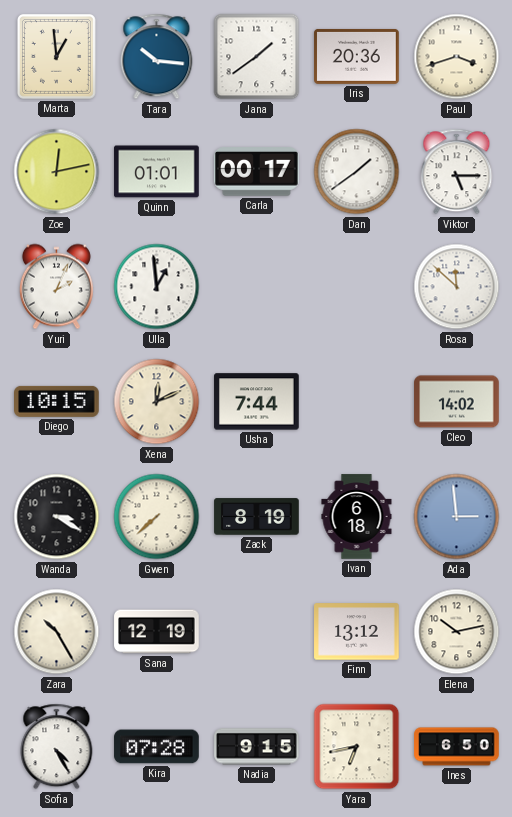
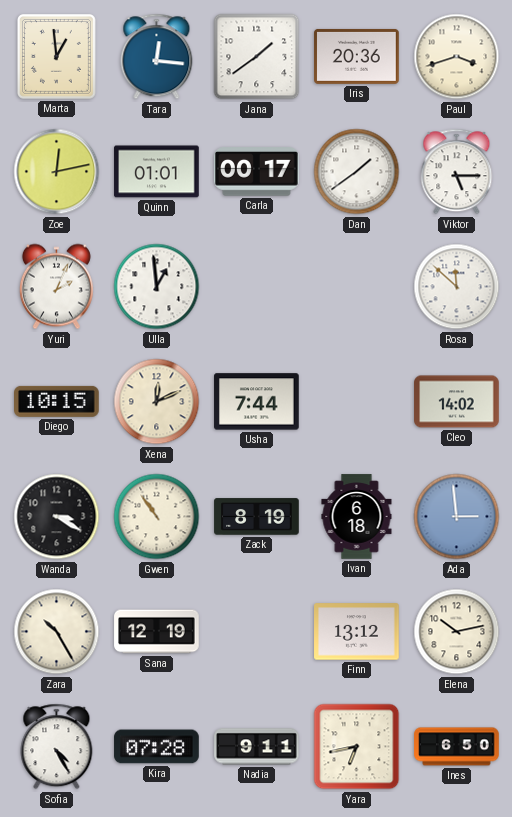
Tara: 10:16 -> 12:16 (157, 57)
Gwen: 7:38 -> 10:54 (157, 517)
Nadia: 9:15 -> 9:11 (257, 747)
